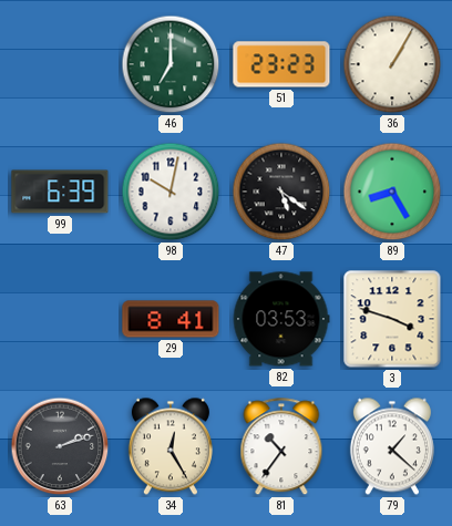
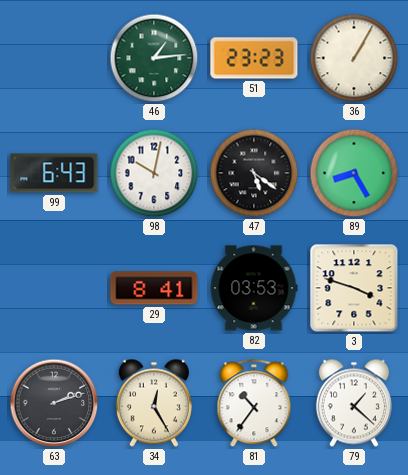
46: 7:00 -> 1:14 (154, 58)
99: 6:39 -> 6:43 (54, 173)
